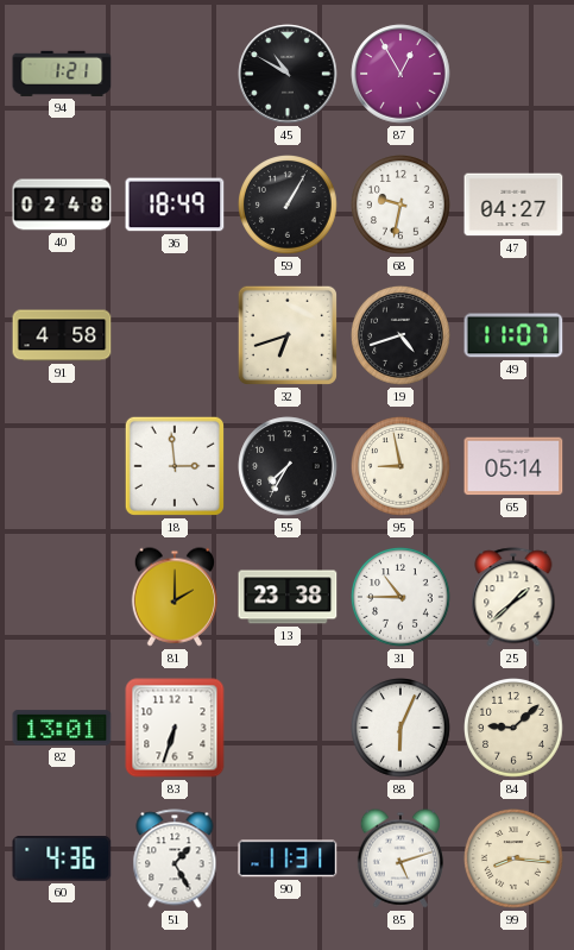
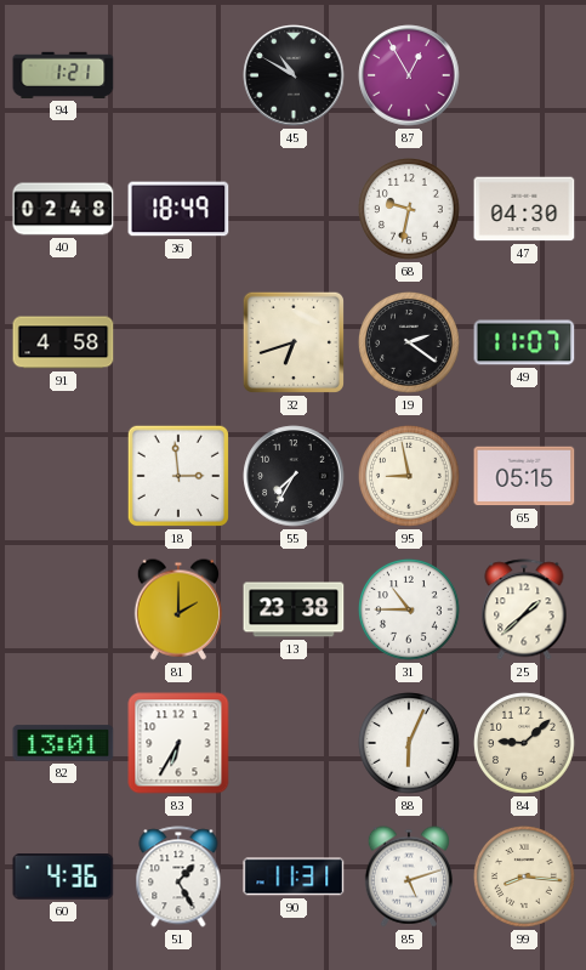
59: 1:05 -> none (289, 206)
47: 04:27 -> 04:30 (524, 209)
19: 4:42 -> 2:21 (410, 344)
65: 05:14 -> 05:15 (524, 476)
83: 6:33 -> 6:35 (178, 743)
